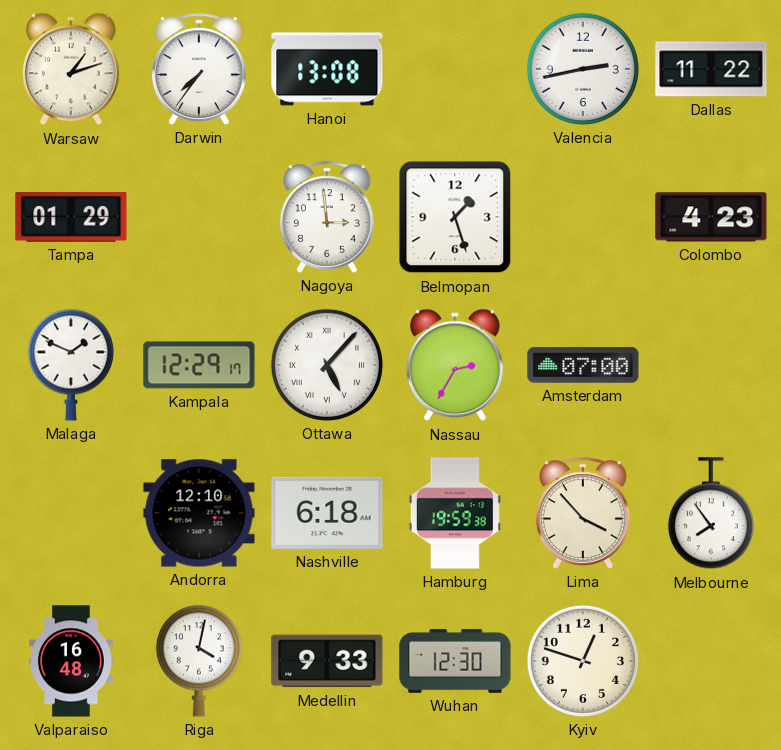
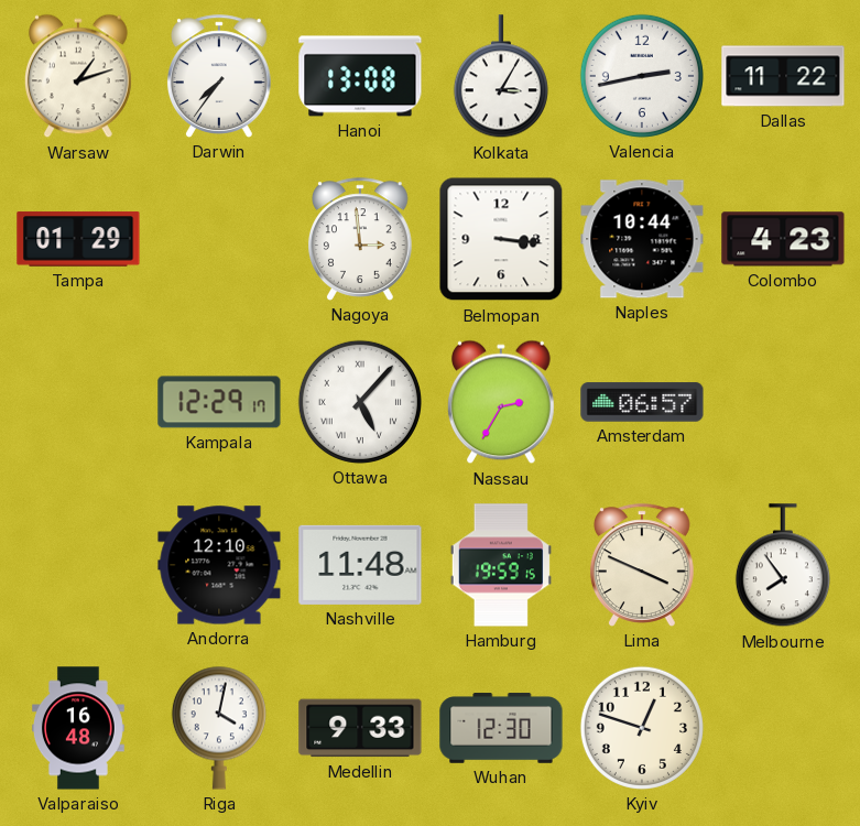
Kolkata: none -> 3:05 (501, 77)
Belmopan: 1:27 -> 3:16 (501, 239)
Naples: none -> 10:44 (642, 239)
Malaga: 1:49 -> none (71, 365)
Amsterdam: 07:00 -> 06:57 (642, 402)
Nashville: 6:18 -> 11:48 (360, 565)
Hamburg: 19:59:38 -> 19:59:15 (501, 565)
Lima: 3:53 -> 3:49 (642, 565)
